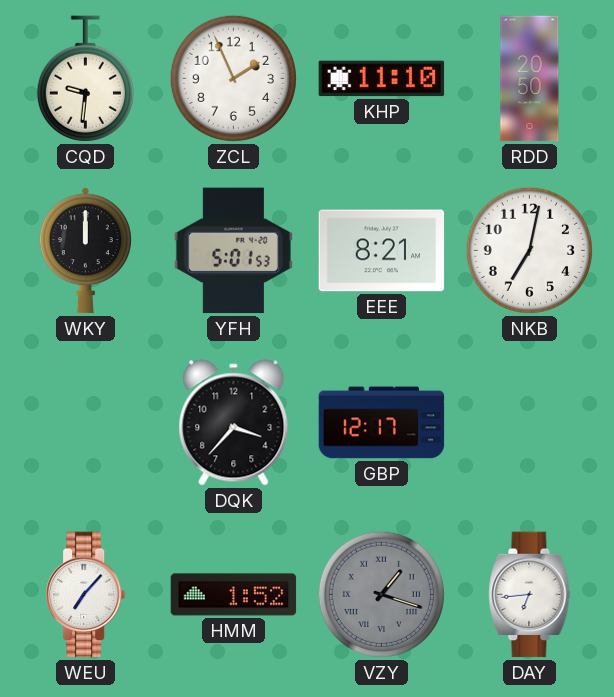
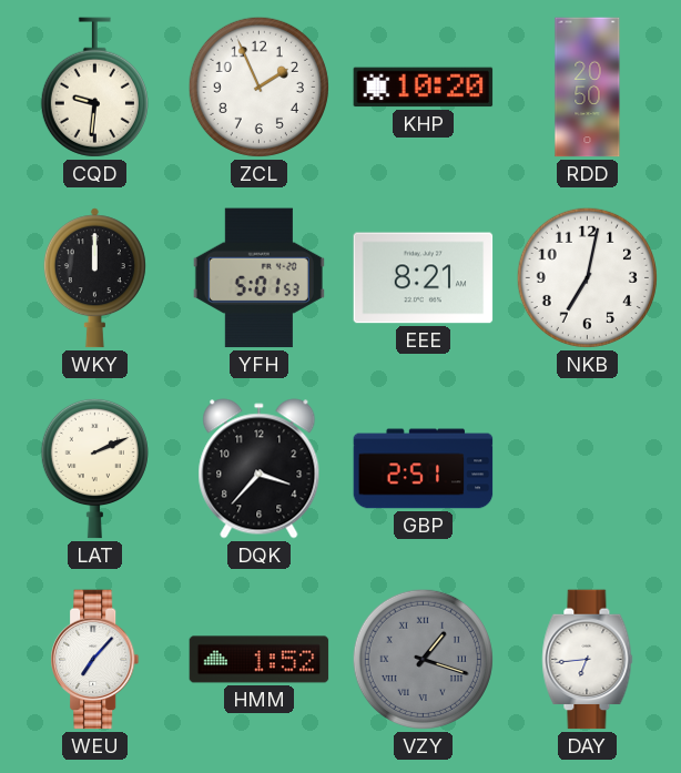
KHP: 11:10 -> 10:20 (424, 88)
LAT: none -> 2:11 (94, 468)
GBP: 12:17 -> 2:51 (424, 469)
